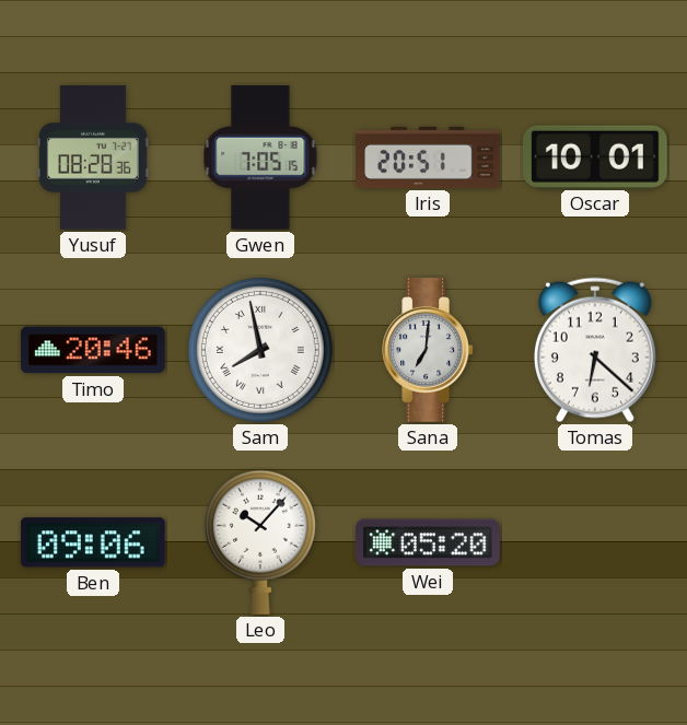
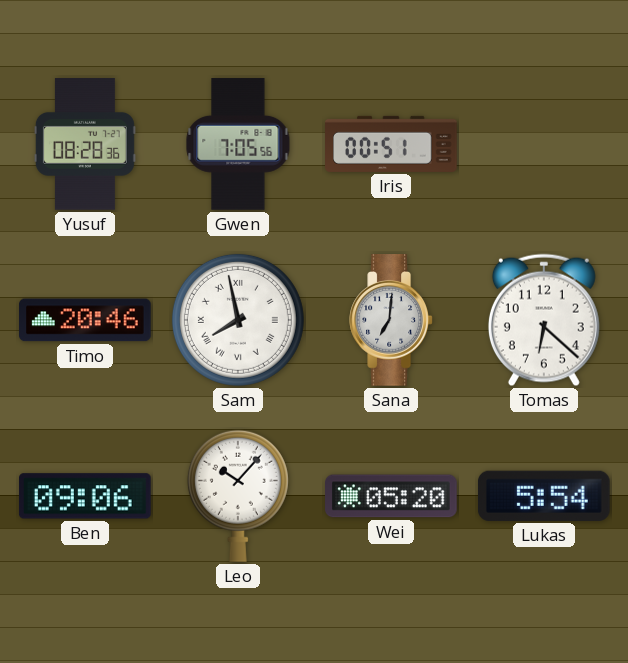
Gwen: 7:05:15 -> 7:05:56 (238, 144)
Iris: 20:51 -> 00:51 (391, 144)
Oscar: 10:01 -> none (596, 156)
Lukas: none -> 5:54 (544, 496)
